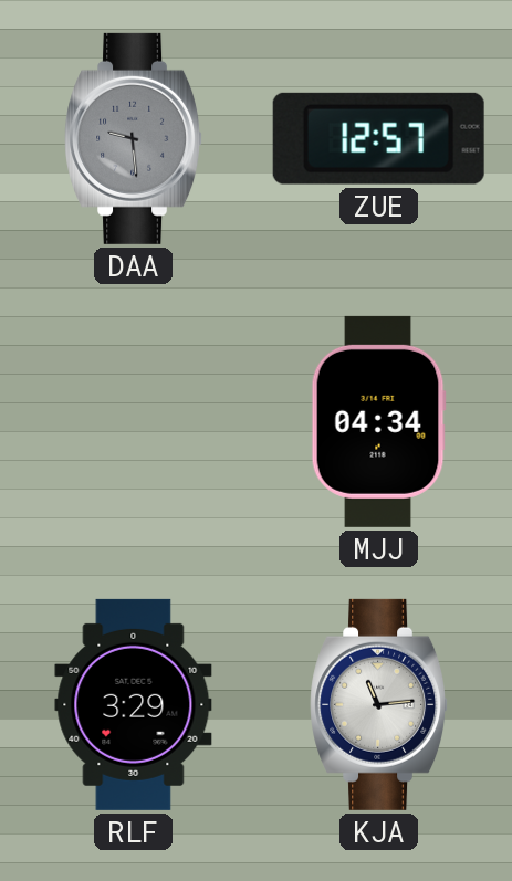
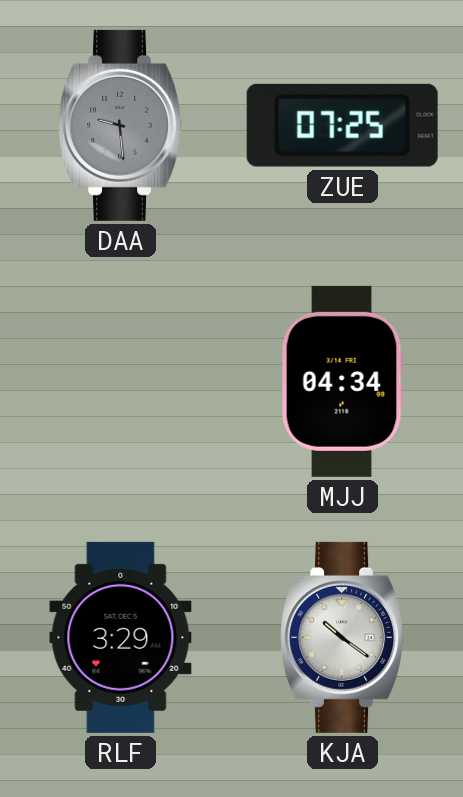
ZUE: 12:57 -> 07:25 (342, 125)
KJA: 11:14 -> 10:21 (343, 637)
